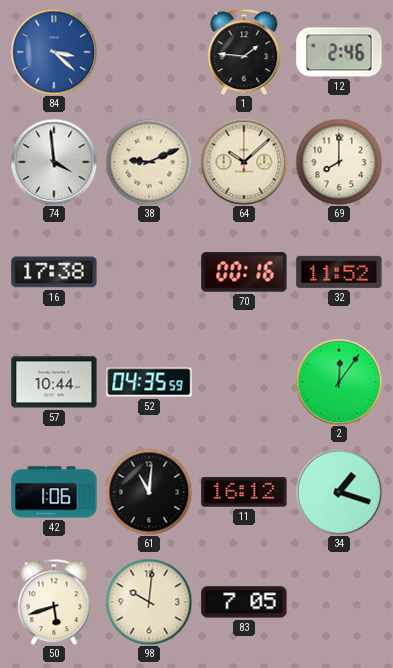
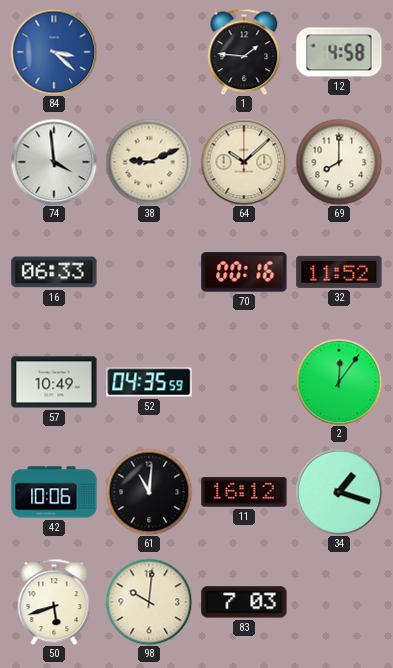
12: 2:46 -> 4:58 (339, 52)
16: 17:38 -> 06:33 (54, 272)
57: 10:44 -> 10:49 (54, 382)
42: 1:06 -> 10:06 (54, 492)
83: 7:05 -> 7:03 (244, 602)
